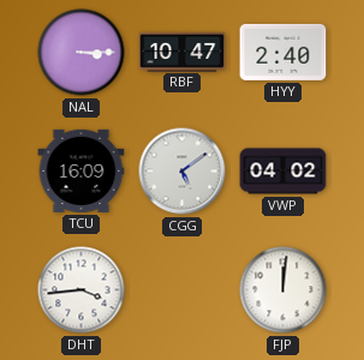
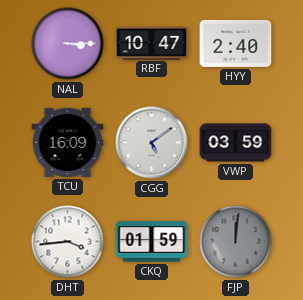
VWP: 04:02 -> 03:59 (236, 143)
CKQ: none -> 01:59 (152, 242)
FJP dial: white -> grey (236, 242)
